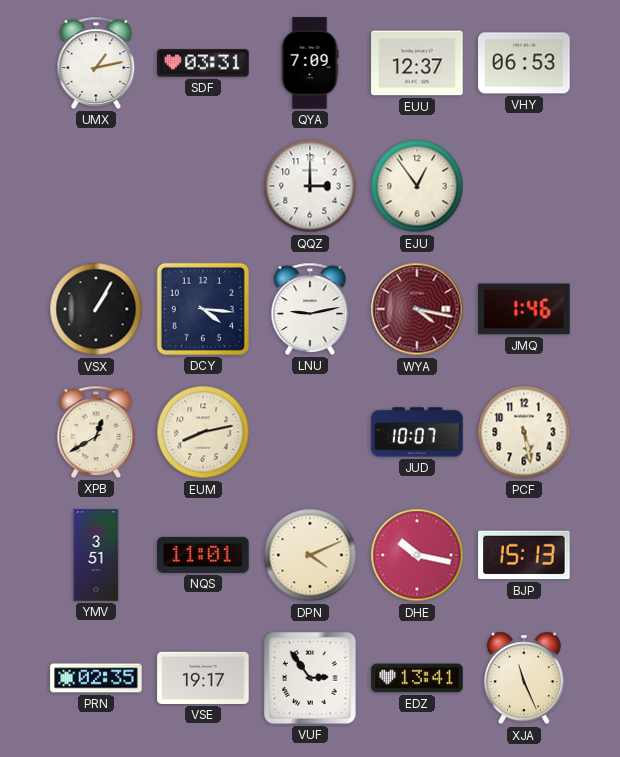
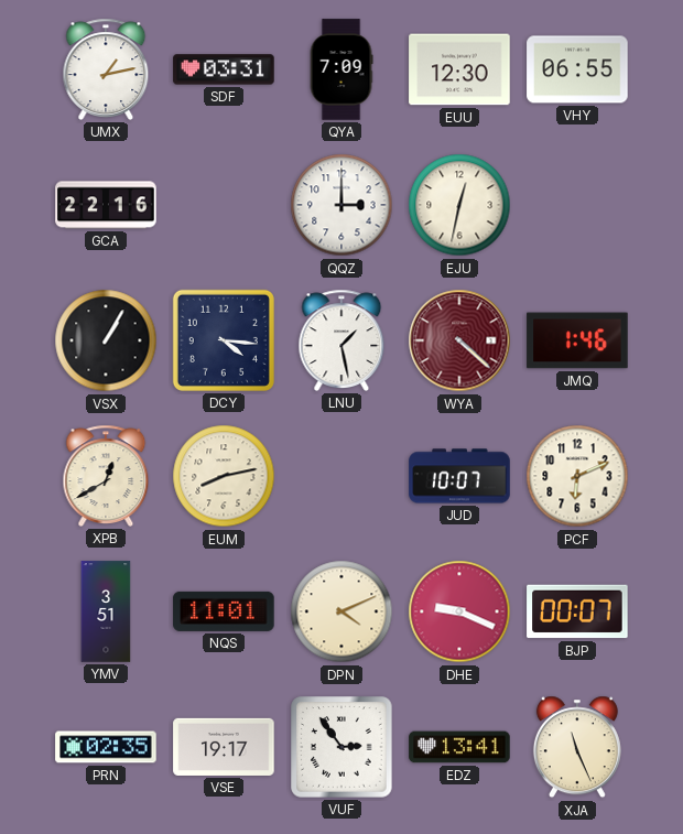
EUU: 12:37 -> 12:30 (459, 69)
VHY: 06:53 -> 06:55 (577, 69)
GCA: none -> 22:16 (106, 205)
EJU: 12:54 -> 12:32 (459, 205)
LNU: 9:13 -> 1:28 (341, 340)
WYA: 4:17 -> 4:22 (459, 340)
PCF: 5:28 -> 6:11 (577, 476)
DHE: 10:17 -> 9:19 (459, 611)
BJP: 15:13 -> 00:07 (577, 611)
